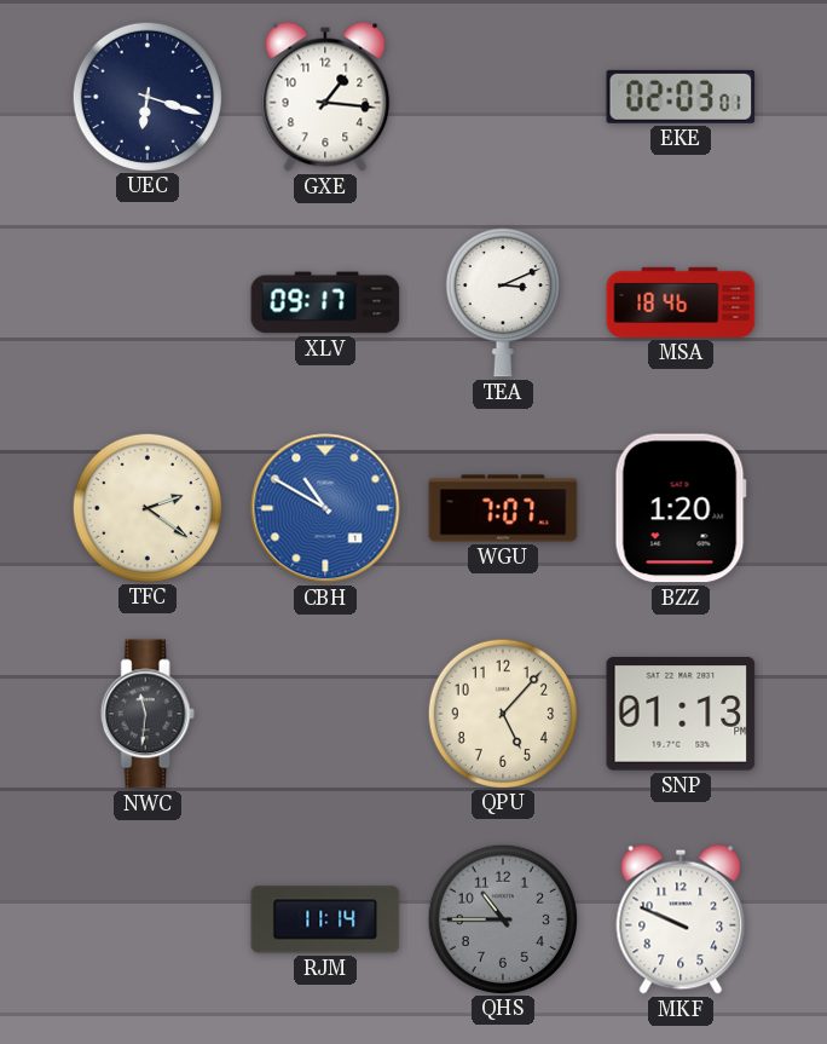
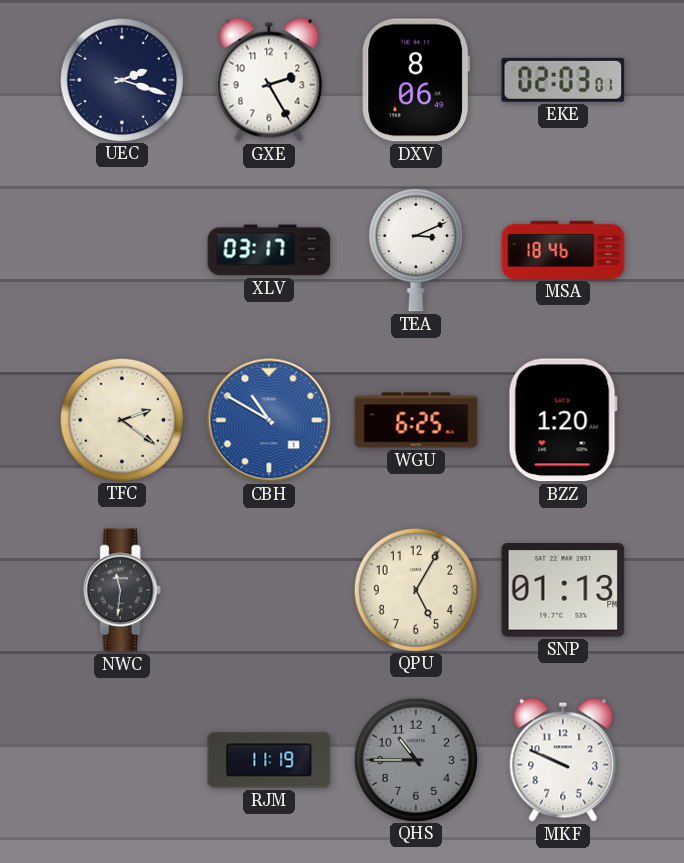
UEC: 6:18 -> 2:18 (121, 79)
GXE: 1:16 -> 2:25 (269, 80)
DXV: none -> 8:06 (415, 80)
XLV: 09:17 -> 03:17 (269, 250)
WGU: 7:07 -> 6:25 (416, 420)
QPU: 5:07 -> 5:05 (415, 589)
RJM: 11:14 -> 11:19 (269, 760)
